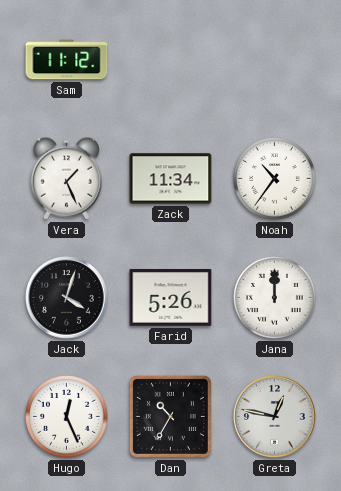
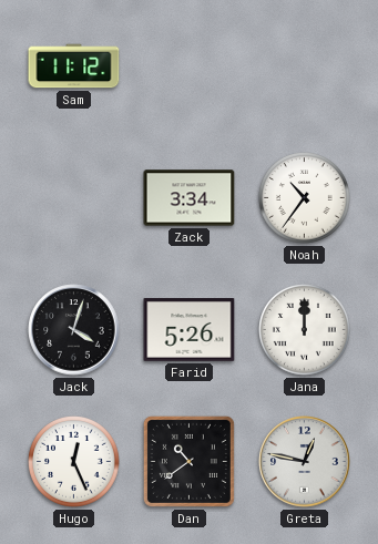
Vera: 1:26 -> none (66, 178)
Zack: 11:34 -> 3:34 (190, 198)
Dan: 10:35 -> 10:39 (188, 461)
